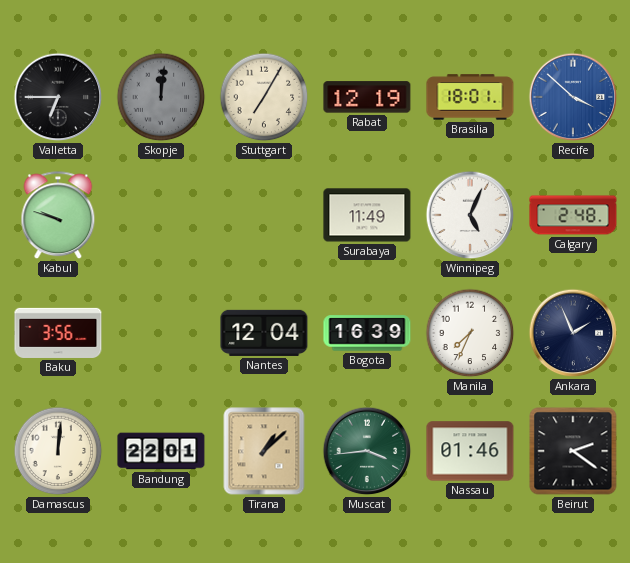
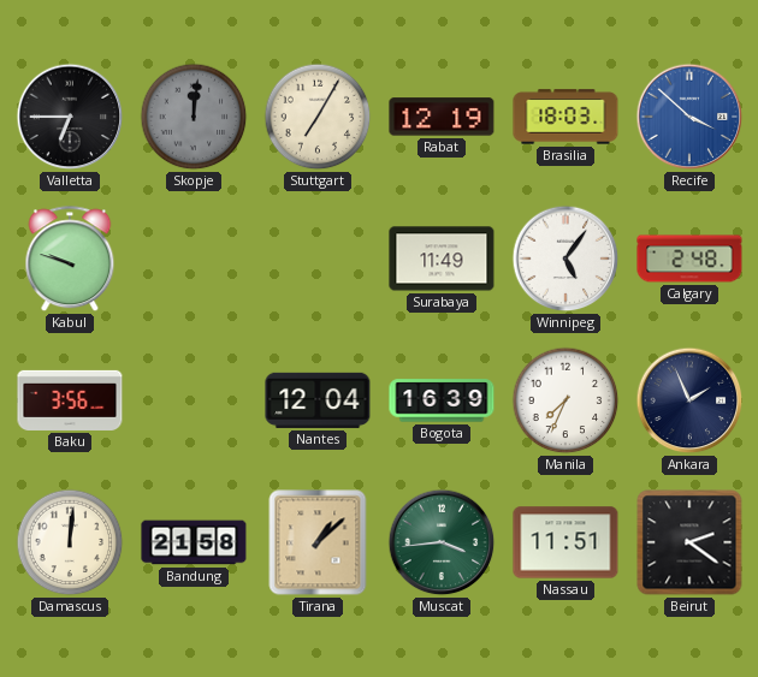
Brasilia: 18:01 -> 18:03 (565, 117)
Winnipeg: 5:04 -> 5:06 (565, 259)
Bandung: 22:01 -> 21:58 (194, 542)
Nassau: 01:46 -> 11:51 (565, 542)
